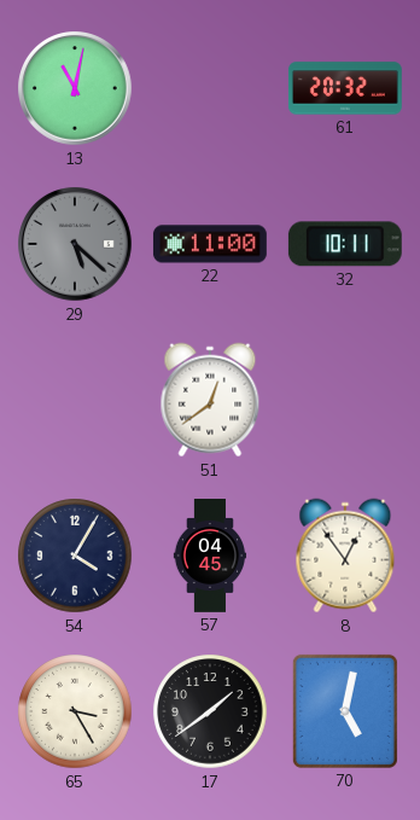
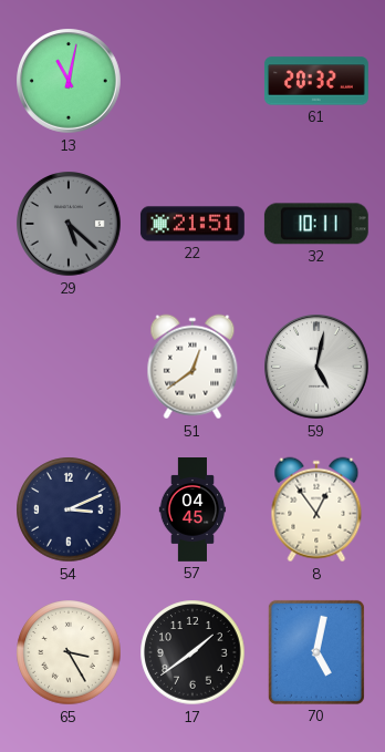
22: 11:00 -> 21:51 (192, 224)
59: none -> 5:02 (318, 368)
54: 4:05 -> 3:11 (69, 509)
